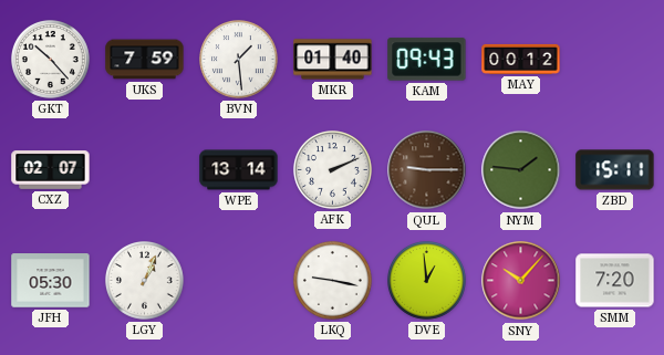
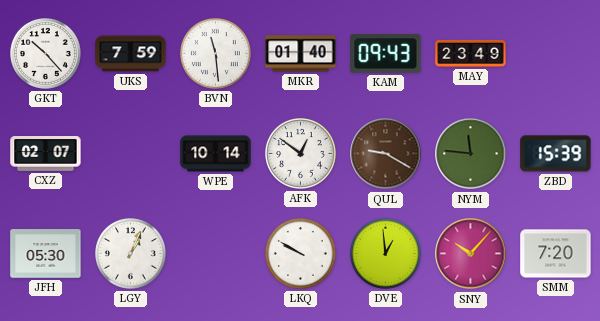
BVN: 1:29 -> 11:29 (216, 54)
MAY: 00:12 -> 23:49 (471, 53)
WPE: 13:14 -> 10:14 (216, 154)
AFK: 2:11 -> 12:51 (301, 154)
QUL: 9:15 -> 9:20 (386, 154)
NYM: 1:46 -> 11:46 (471, 154)
ZBD: 15:11 -> 15:39 (556, 154)
LKQ: 9:17 -> 9:50 (301, 254)
